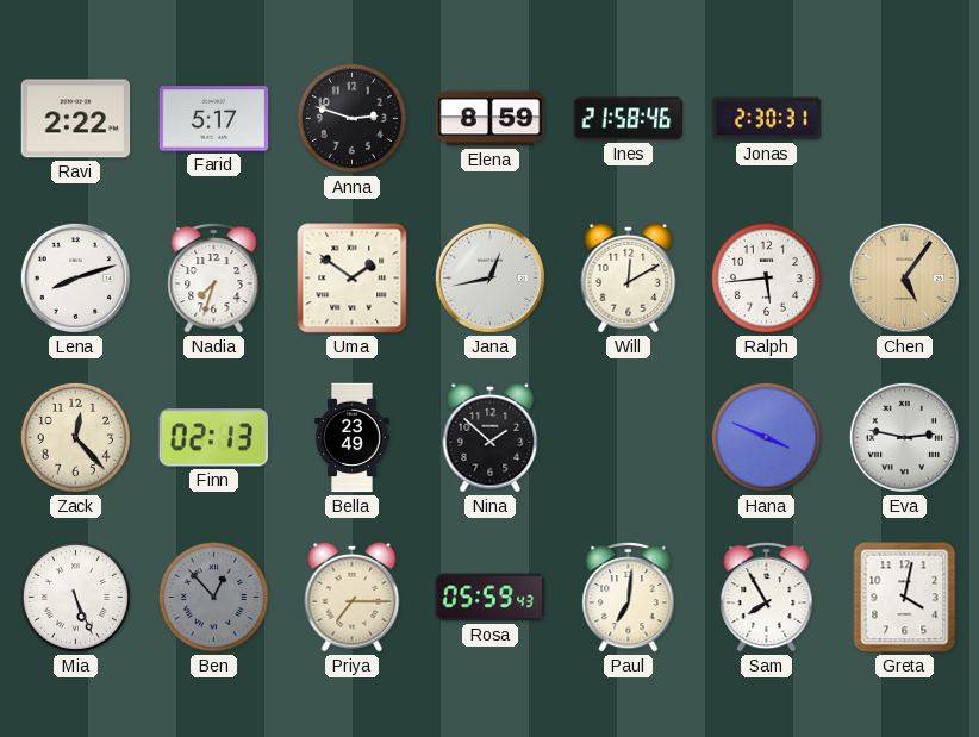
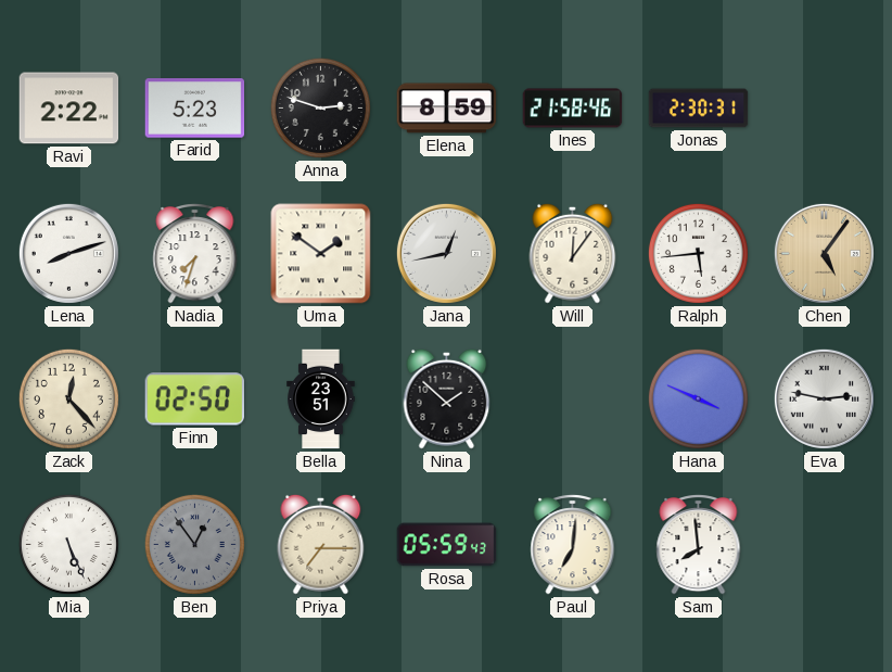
Farid: 5:17 -> 5:23 (195, 109)
Will: 12:10 -> 12:06 (573, 253)
Finn: 02:13 -> 02:50 (194, 400)
Bella: 23:49 -> 23:51 (321, 400)
Ben: 12:53 -> 12:54 (194, 544)
Sam: 7:55 -> 7:59 (699, 544)
Greta: 4:02 -> none (905, 598)
